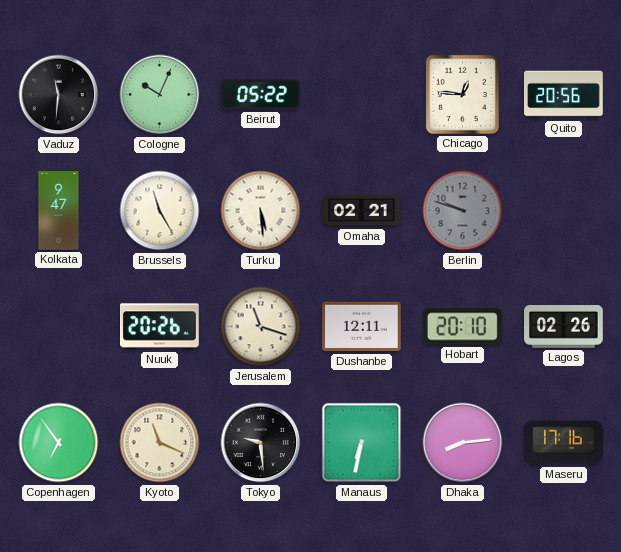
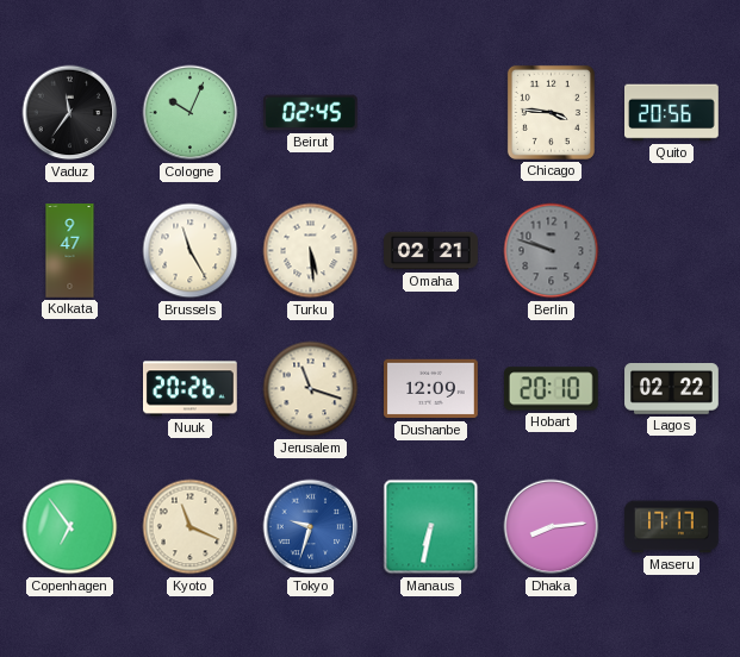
Vaduz: 11:31 -> 11:36 (70, 113)
Beirut: 05:22 -> 02:45 (311, 113)
Chicago: 12:46 -> 3:46 (551, 112)
Dushanbe: 12:11 -> 12:09 (431, 389)
Lagos: 02:26 -> 02:22 (672, 389)
Tokyo: 9:29 -> 9:33 (311, 527)
Tokyo dial: black -> blue (311, 527)
Maseru: 17:16 -> 17:17 (672, 527)
